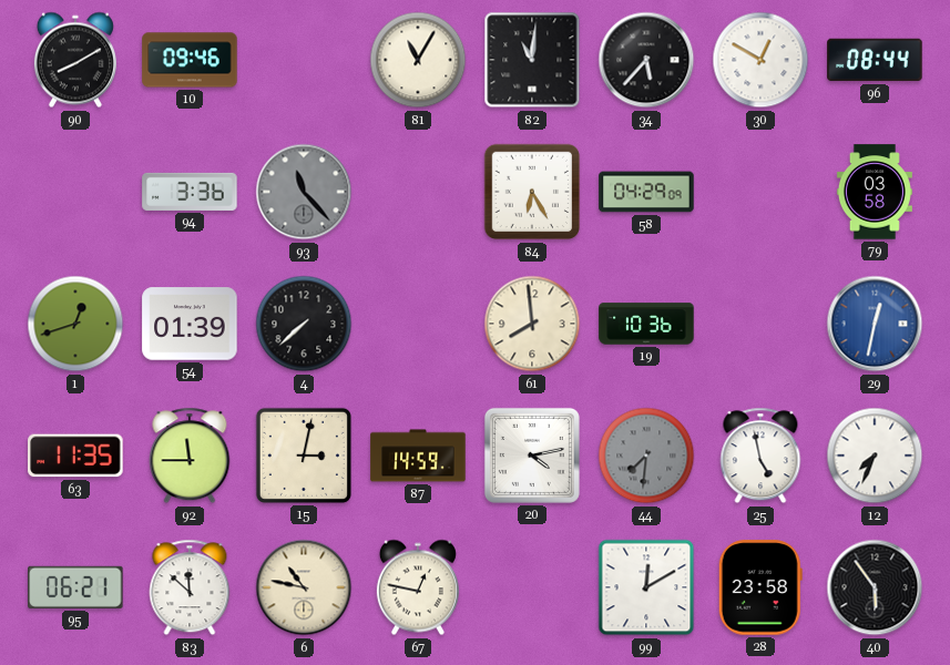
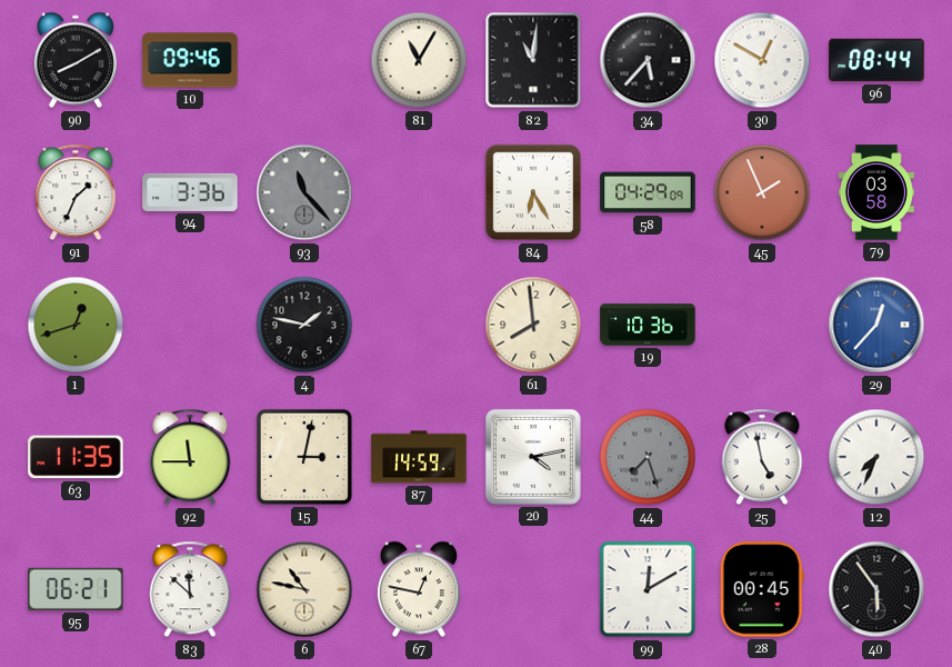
91: none -> 1:34 (76, 192)
45: none -> 1:56 (762, 192)
54: 01:39 -> none (190, 324)
4: 7:38 -> 1:47 (304, 325)
29: 12:32 -> 12:37 (876, 325)
44: 7:31 -> 7:27 (648, 457)
28: 23:58 -> 00:45 (762, 589)
